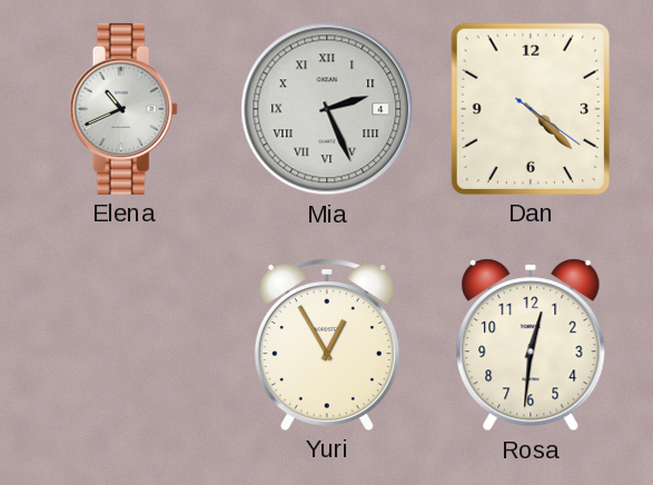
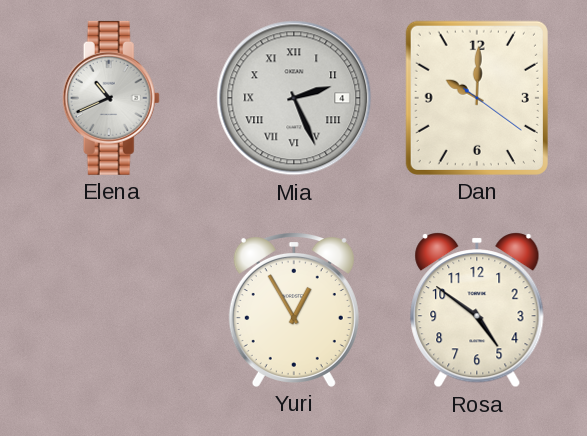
Dan: 4:22 -> 10:00 (477, 98)
Rosa: 12:31 -> 4:51 (477, 310)
